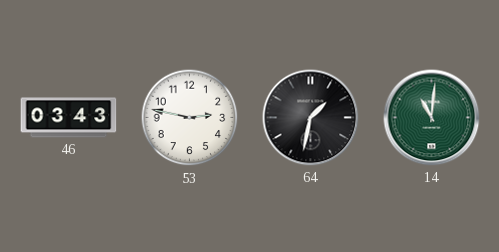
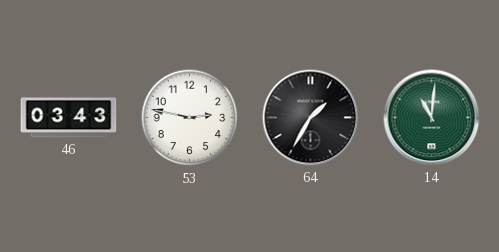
64: 1:32 -> 1:35 (311, 118)
